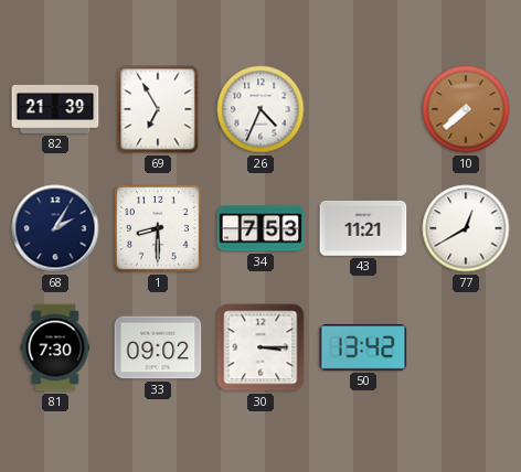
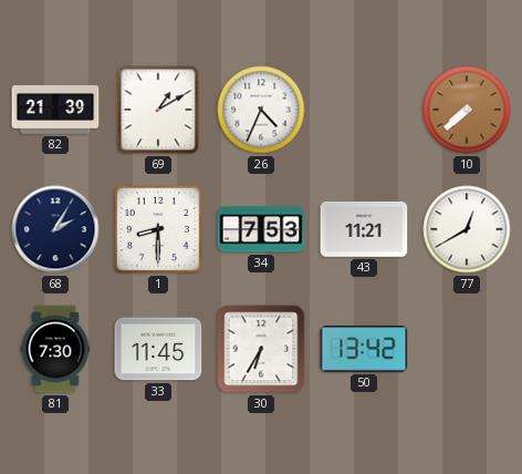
69: 6:55 -> 1:10 (158, 110)
33: 09:02 -> 11:45 (158, 349)
30: 3:15 -> 6:35 (261, 349)
